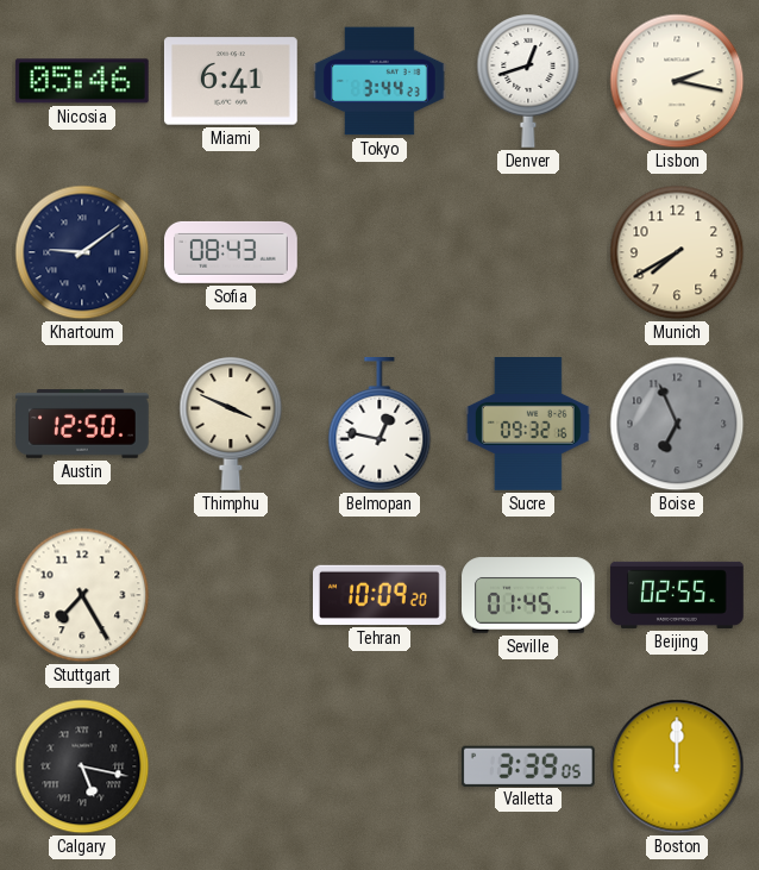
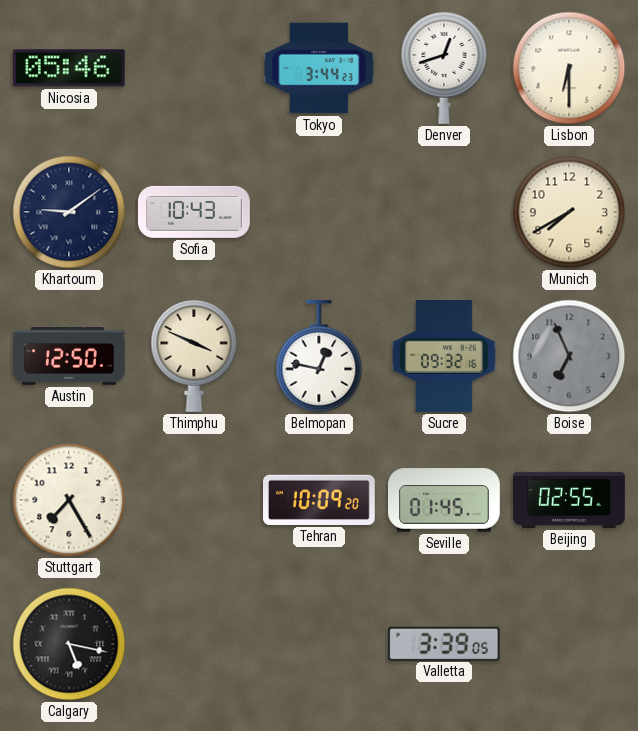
Miami: 6:41 -> none (231, 81)
Lisbon: 2:17 -> 6:30 (569, 68)
Sofia: 08:43 -> 10:43 (195, 212)
Boston: 12:00 -> none (677, 766)
